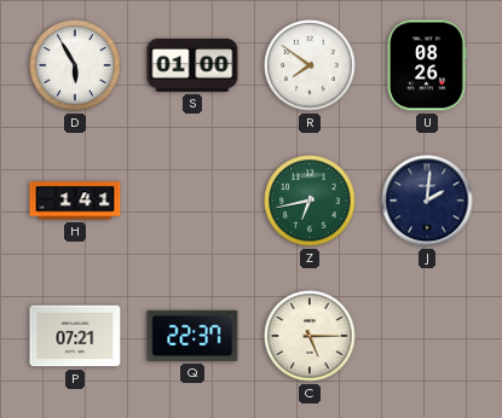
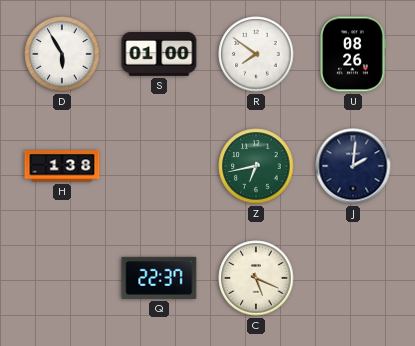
H: 1:41 -> 1:38 (62, 166)
P: 07:21 -> none (75, 336)
C: 5:15 -> 5:19 (256, 278)
